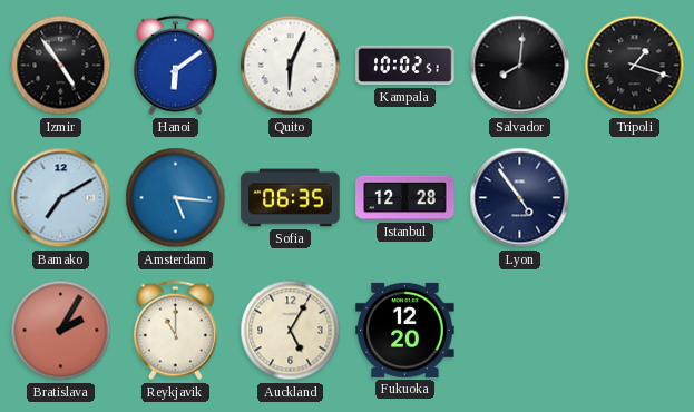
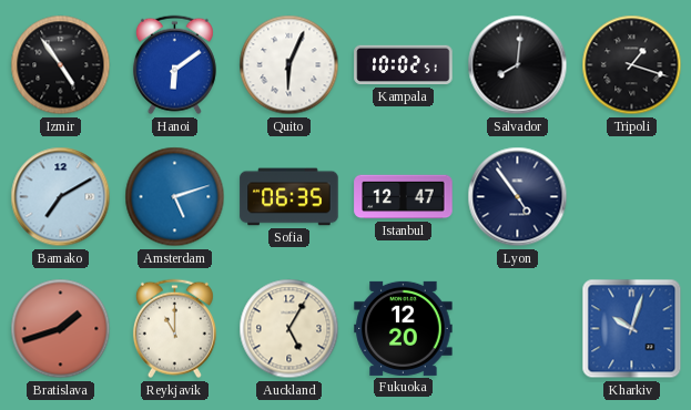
Amsterdam: 5:16 -> 5:12 (175, 197)
Istanbul: 12:28 -> 12:47 (404, 197)
Bratislava: 2:05 -> 1:42 (61, 329)
Kharkiv: none -> 10:03 (632, 329)
